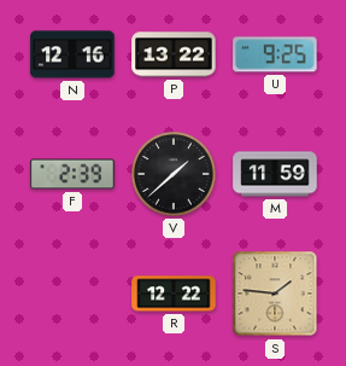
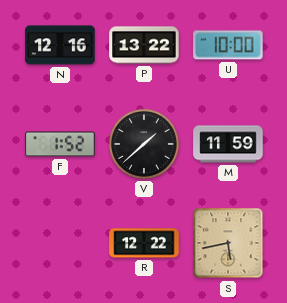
U: 9:25 -> 10:00 (228, 45)
F: 2:39 -> 1:52 (60, 144)
S: 1:46 -> 5:43 (228, 243)
